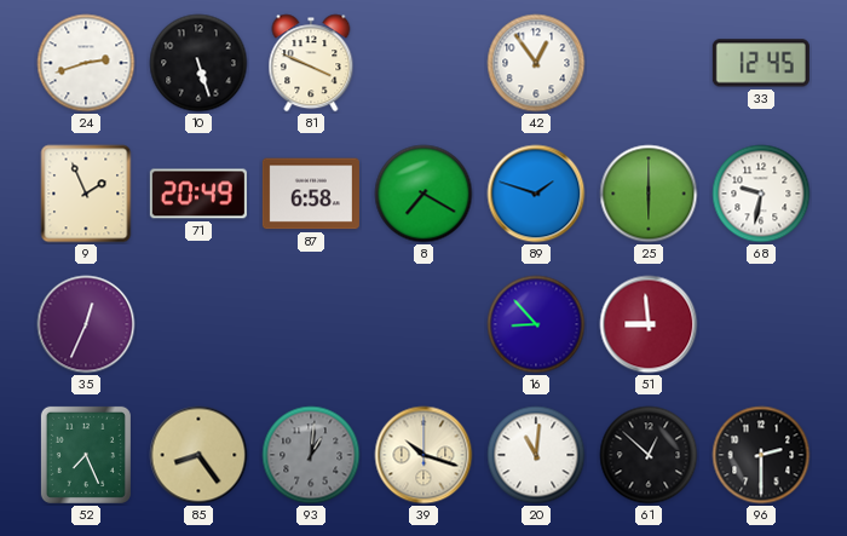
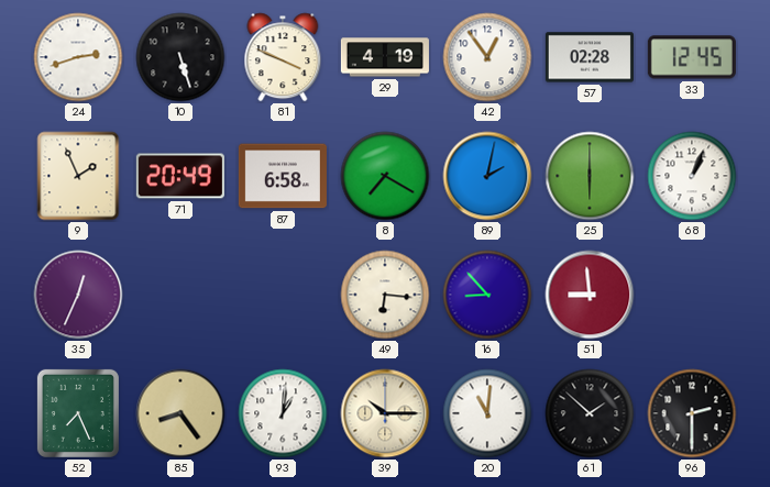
29: none -> 4:19 (385, 57)
57: none -> 02:28 (590, 57)
89: 1:48 -> 2:02 (487, 176)
68: 9:32 -> 1:04 (692, 176)
49: none -> 6:16 (385, 295)
93 dial: grey -> white (283, 413)
39: 10:18 -> 10:15 (385, 413)
61: 12:52 -> 1:52 (590, 413)
